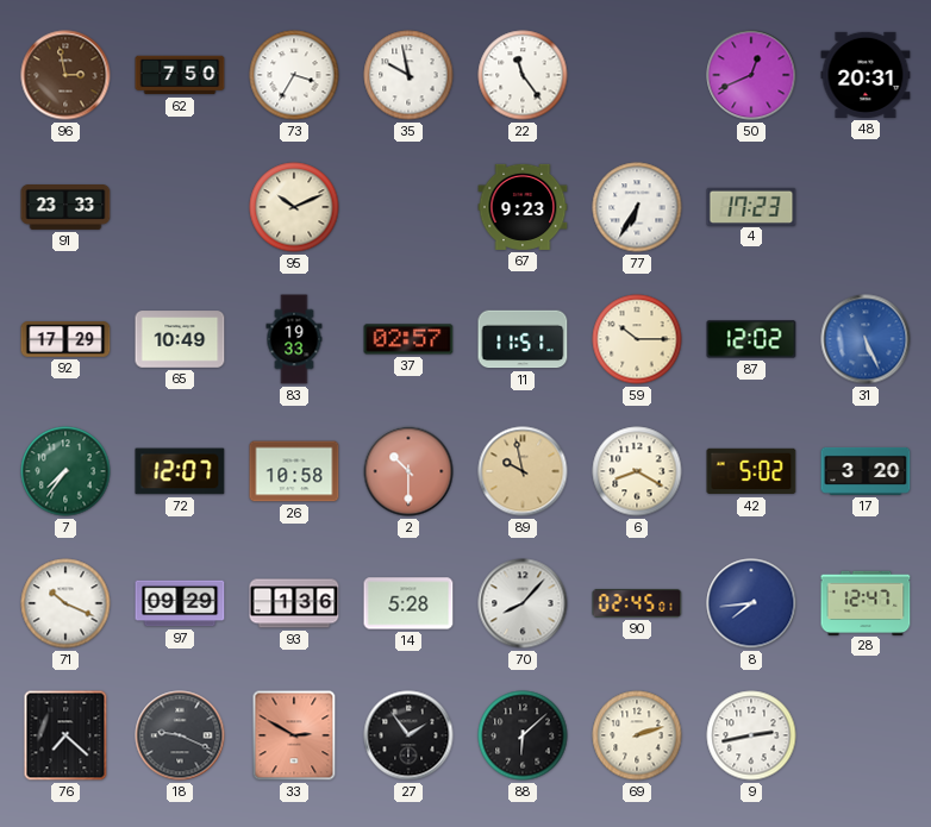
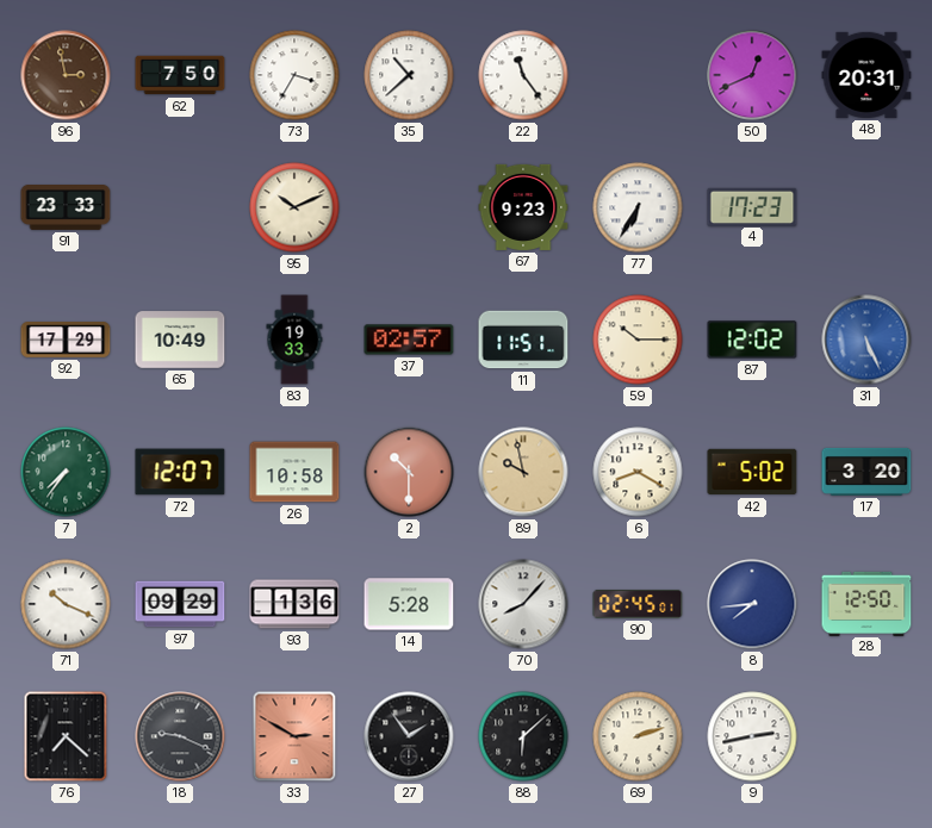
35: 9:58 -> 10:38 (409, 75)
28: 12:47 -> 12:50 (866, 603)
